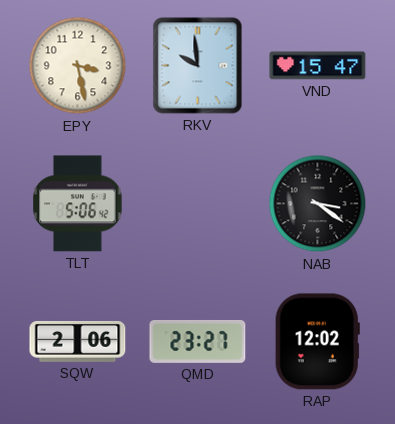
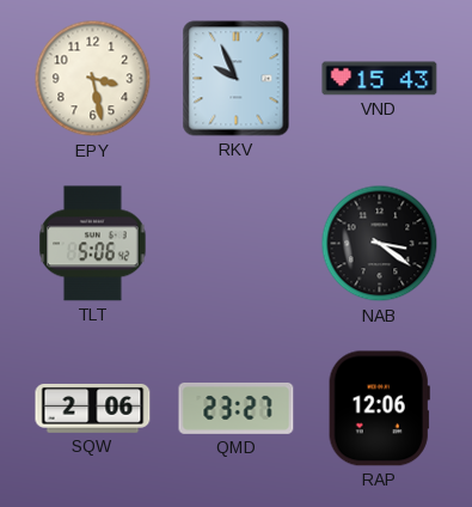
RKV: 9:59 -> 9:56 (237, 79)
VND: 15:47 -> 15:43 (380, 79)
RAP: 12:02 -> 12:06 (379, 409)
